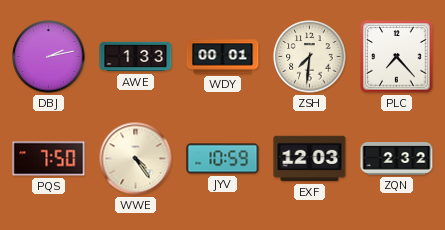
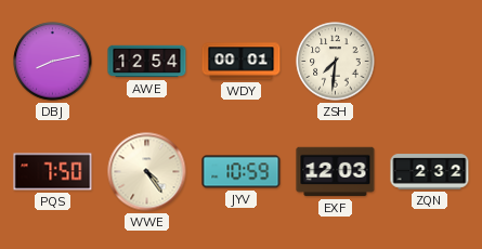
DBJ: 2:13 -> 8:13 (53, 62)
AWE: 1:33 -> 12:54 (147, 62)
PLC: 7:23 -> none (397, 57)
